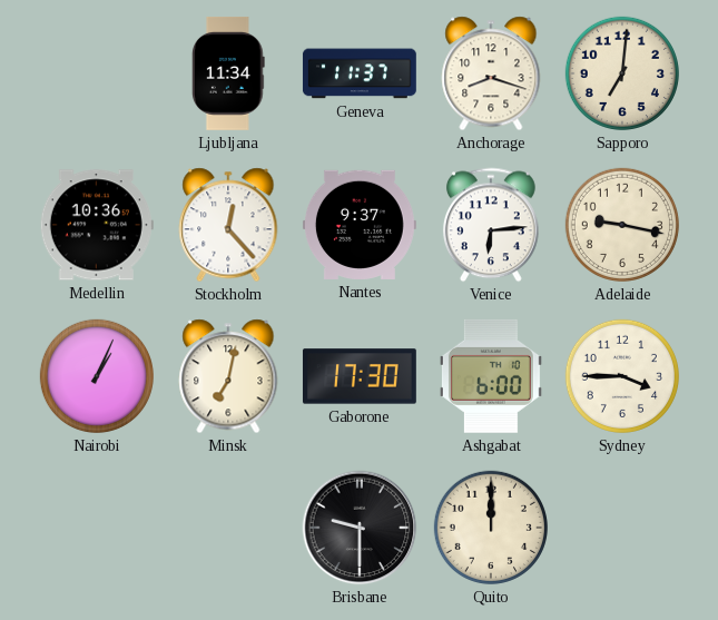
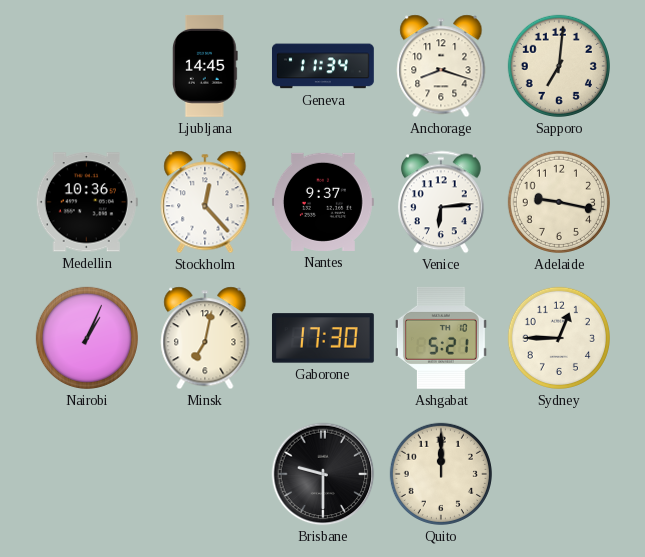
Ljubljana: 11:34 -> 14:45 (205, 66)
Geneva: 11:37 -> 11:34 (323, 66)
Ashgabat: 6:00 -> 5:21 (441, 338)
Sydney: 3:45 -> 12:45 (559, 338)
